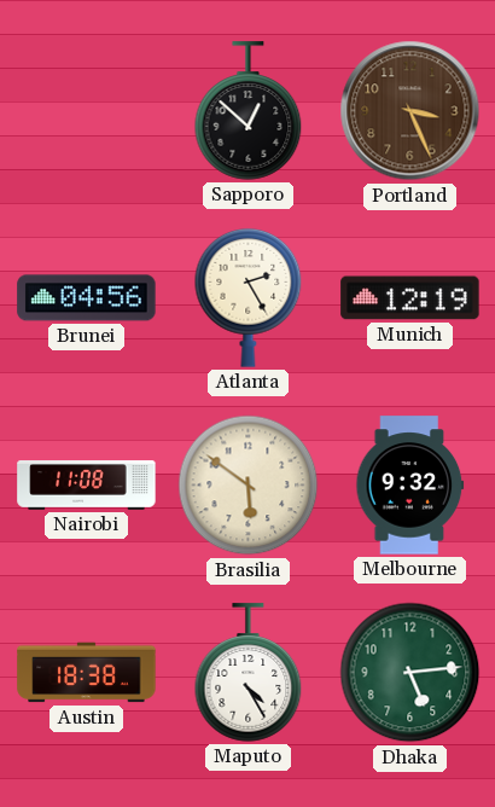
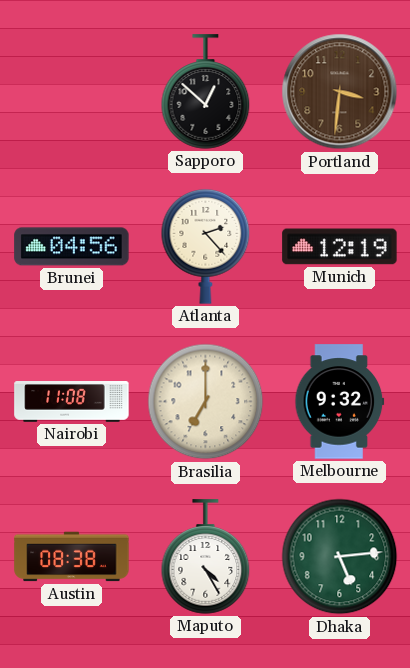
Portland: 3:26 -> 3:31 (340, 92)
Atlanta: 2:25 -> 2:23 (206, 246)
Brasilia: 5:51 -> 7:00 (206, 402)
Austin: 18:38 -> 08:38 (72, 557)
